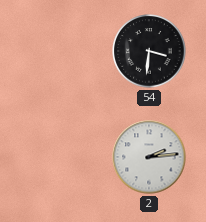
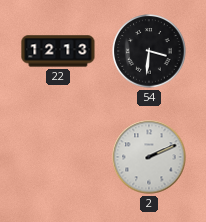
22: none -> 12:13 (58, 51)
2: 2:14 -> 2:11 (149, 157)
